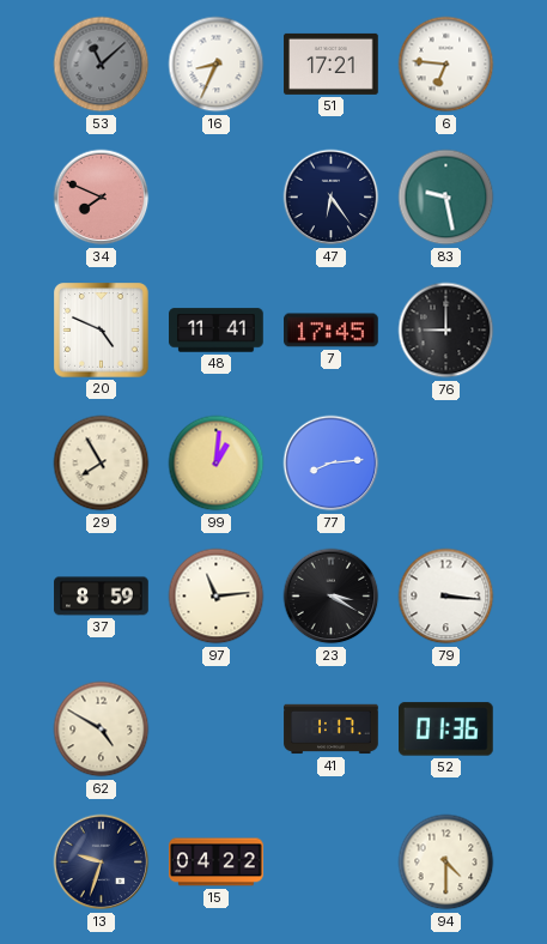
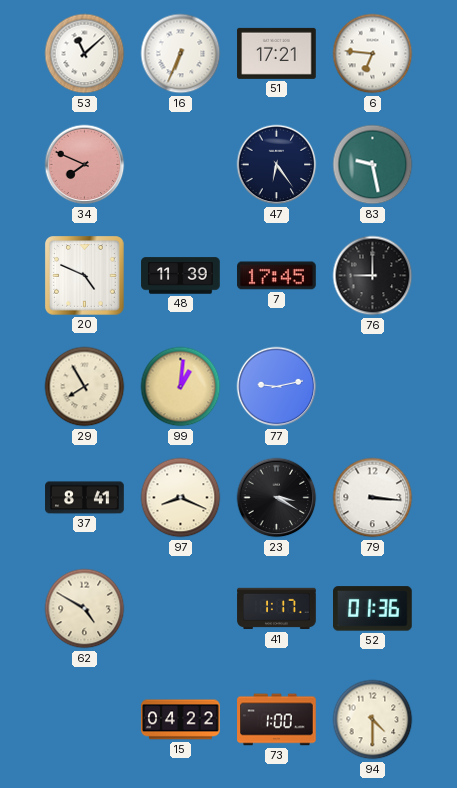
53 dial: grey -> white (85, 54)
16: 8:34 -> 6:34 (181, 54)
48: 11:41 -> 11:39 (181, 276)
77: 8:14 -> 9:13 (277, 387)
37: 8:59 -> 8:41 (85, 498)
97: 11:14 -> 8:19 (181, 498)
13: 9:33 -> none (102, 863)
73: none -> 1:00 (277, 720)
